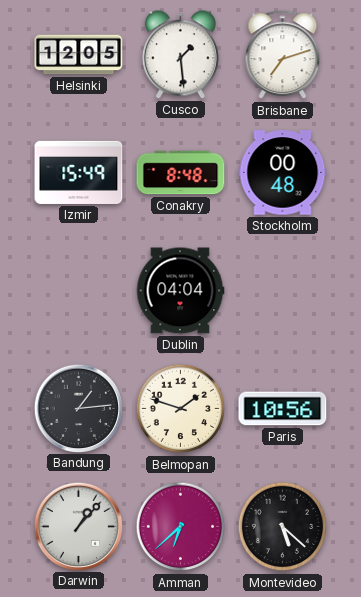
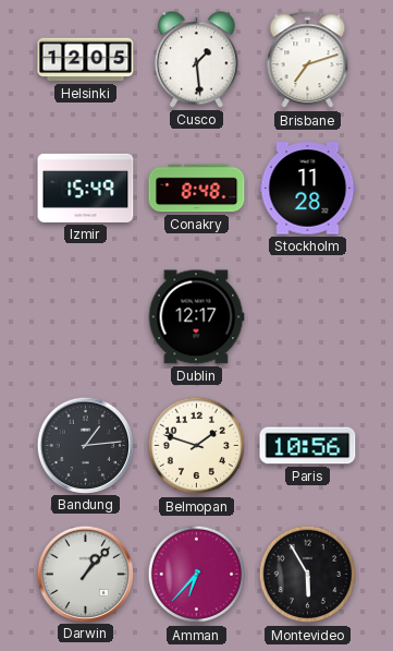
Stockholm: 00:48 -> 11:28 (308, 189)
Dublin: 04:04 -> 12:17 (196, 317)
Amman: 6:38 -> 6:37 (197, 575)
Montevideo: 5:22 -> 5:55 (308, 575)
